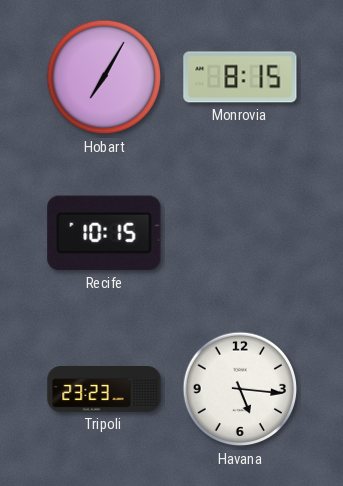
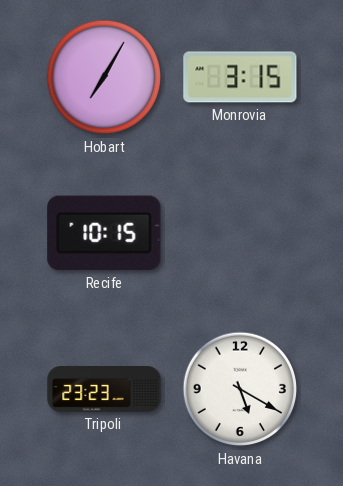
Monrovia: 8:15 -> 3:15 (240, 77)
Havana: 5:16 -> 5:20 (240, 389)
